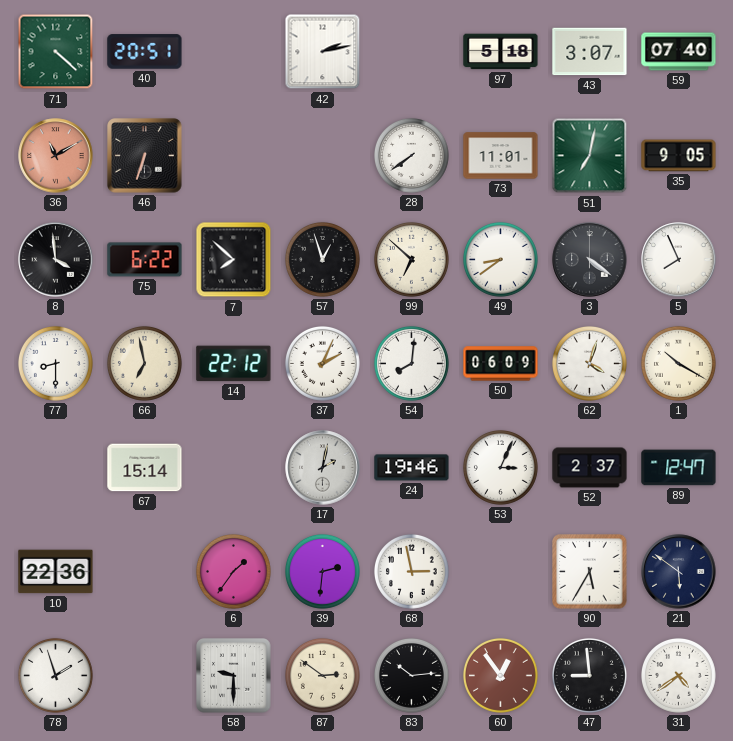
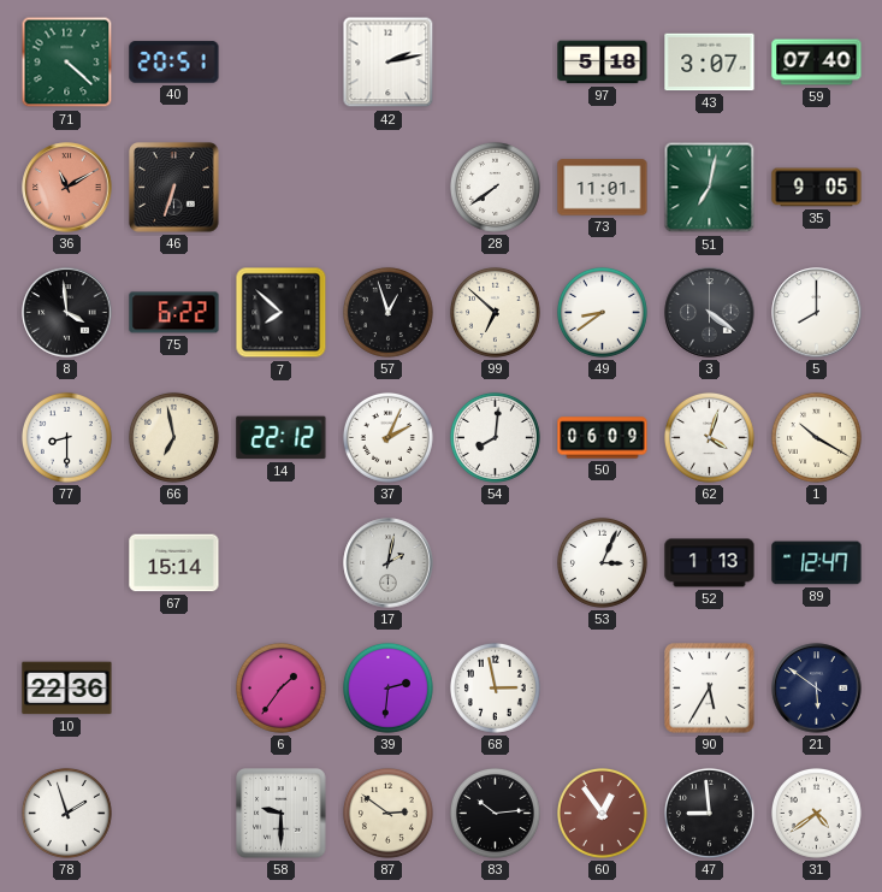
5: 7:56 -> 8:00 (817, 313)
24: 19:46 -> none (412, 468)
52: 2:37 -> 1:13 (710, 563)
